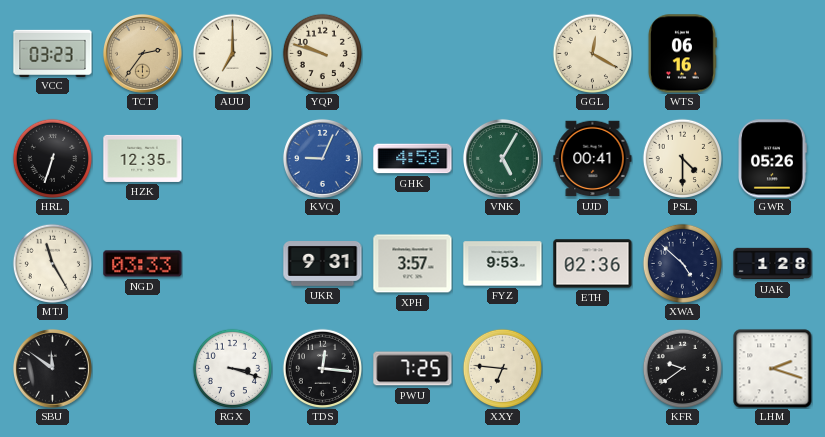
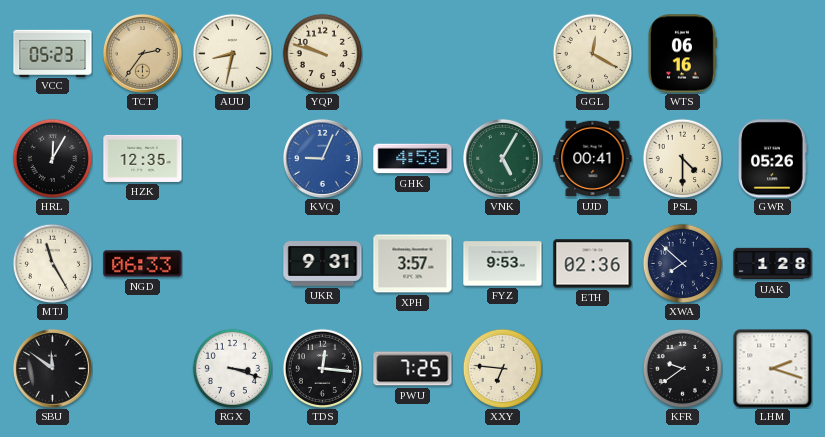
VCC: 03:23 -> 05:23 (53, 53)
AUU: 7:00 -> 8:32 (232, 53)
HRL: 6:33 -> 12:05 (52, 158)
NGD: 03:33 -> 06:33 (143, 264)
XWA: 4:52 -> 7:52 (682, 263)
